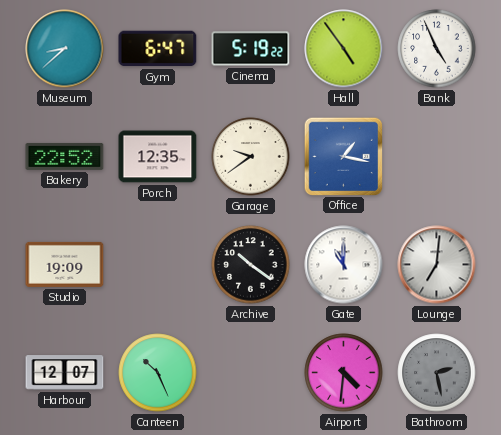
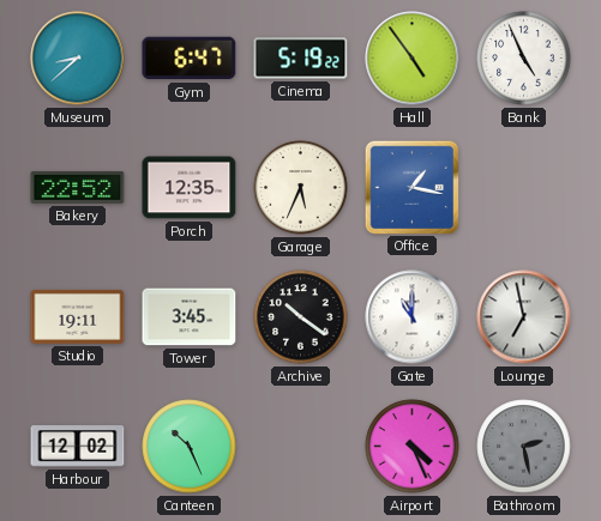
Garage: 9:39 -> 5:34 (301, 188)
Studio: 19:09 -> 19:11 (78, 316)
Tower: none -> 3:45 (190, 317)
Lounge: 7:01 -> 6:58 (524, 317)
Harbour: 12:07 -> 12:02 (78, 447)
Airport: 4:31 -> 4:26 (413, 447)
